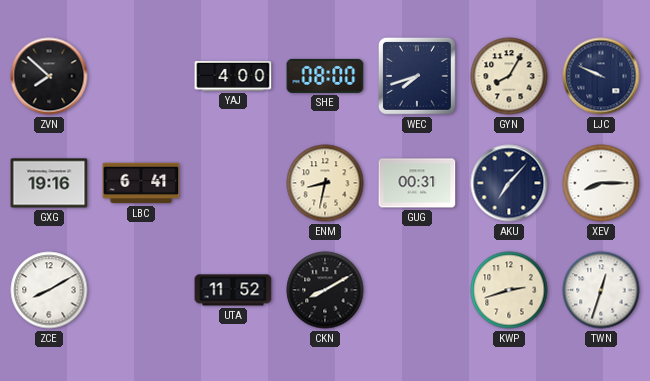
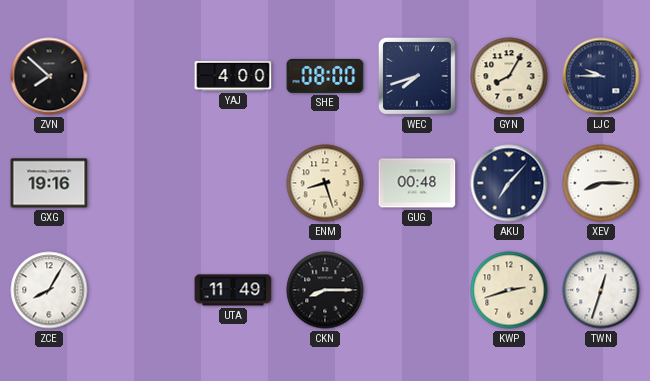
LJC: 9:49 -> 9:45 (601, 76)
LBC: 6:41 -> none (141, 183)
ENM: 8:32 -> 8:27 (325, 183)
GUG: 00:31 -> 00:48 (417, 183)
ZCE: 8:10 -> 8:05 (49, 290)
UTA: 11:52 -> 11:49 (233, 290)
CKN: 8:10 -> 8:15 (325, 290)
